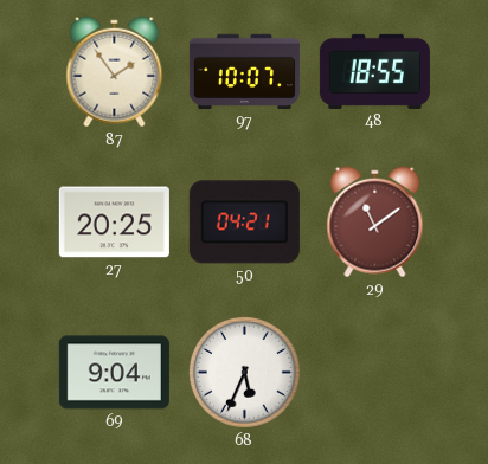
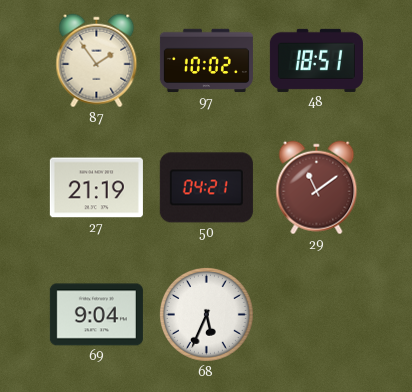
97: 10:07 -> 10:02 (206, 61)
48: 18:55 -> 18:51 (316, 60)
27: 20:25 -> 21:19 (96, 188)
